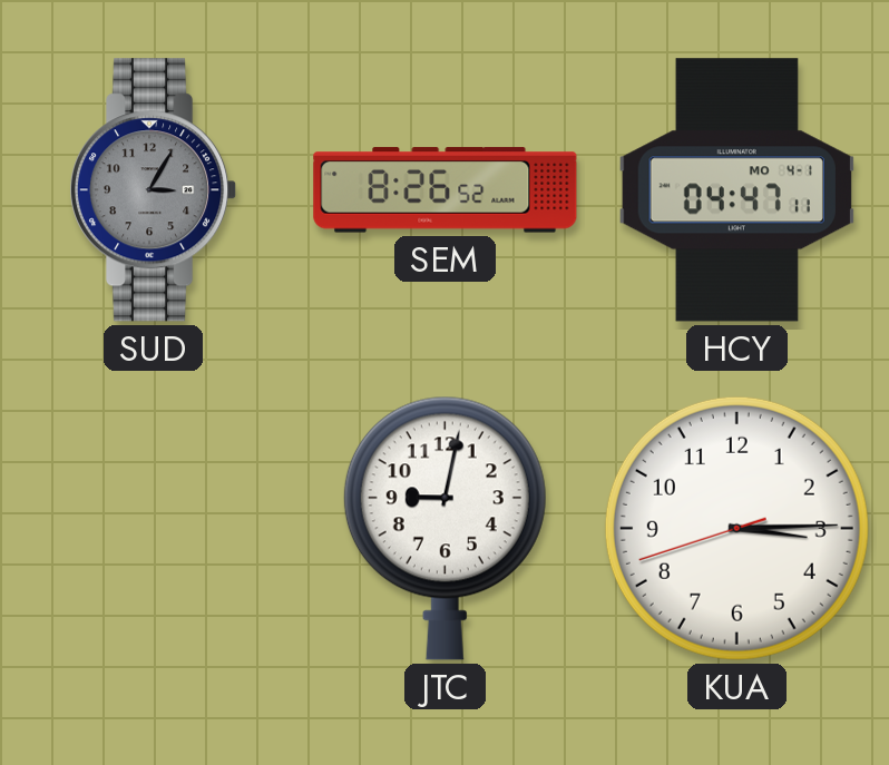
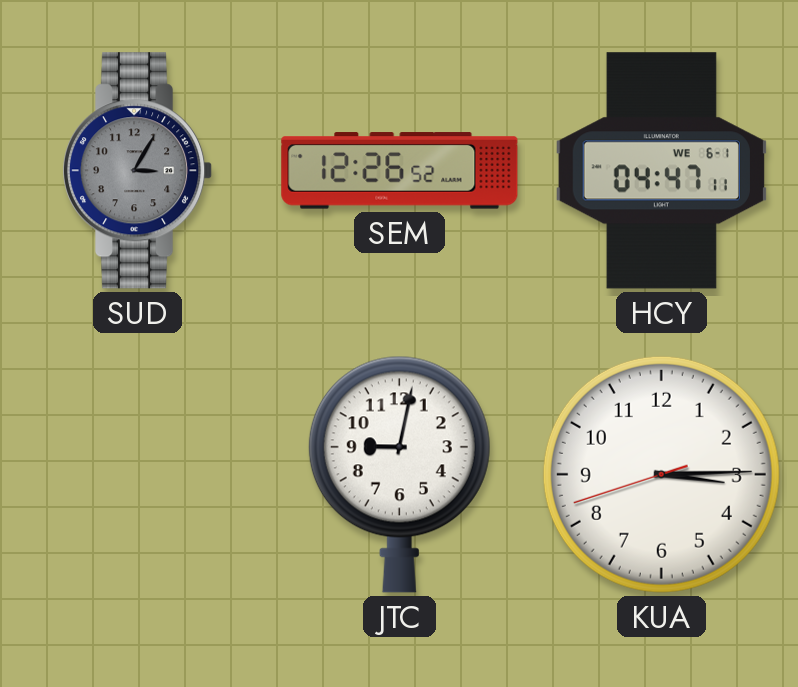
SEM: 8:26 -> 12:26 (400, 171)
HCY date: MO 4-1 -> WE 6-1 (661, 171)
